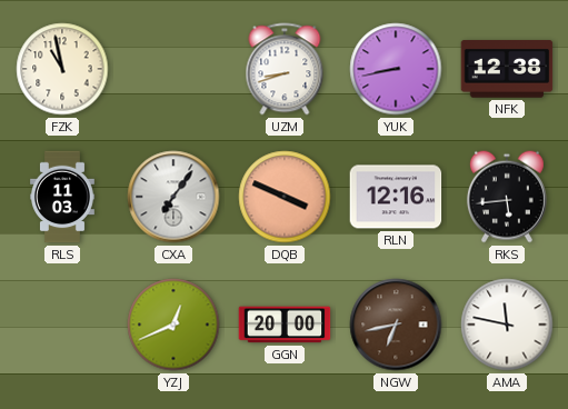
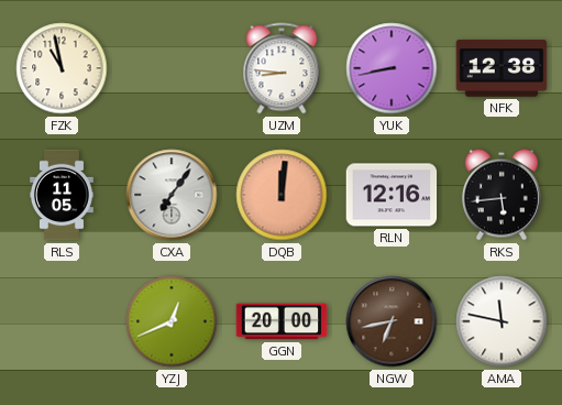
UZM: 8:42 -> 8:46 (282, 68)
RLS: 11:03 -> 11:05 (63, 195)
DQB: 3:49 -> 12:01 (282, 195)
